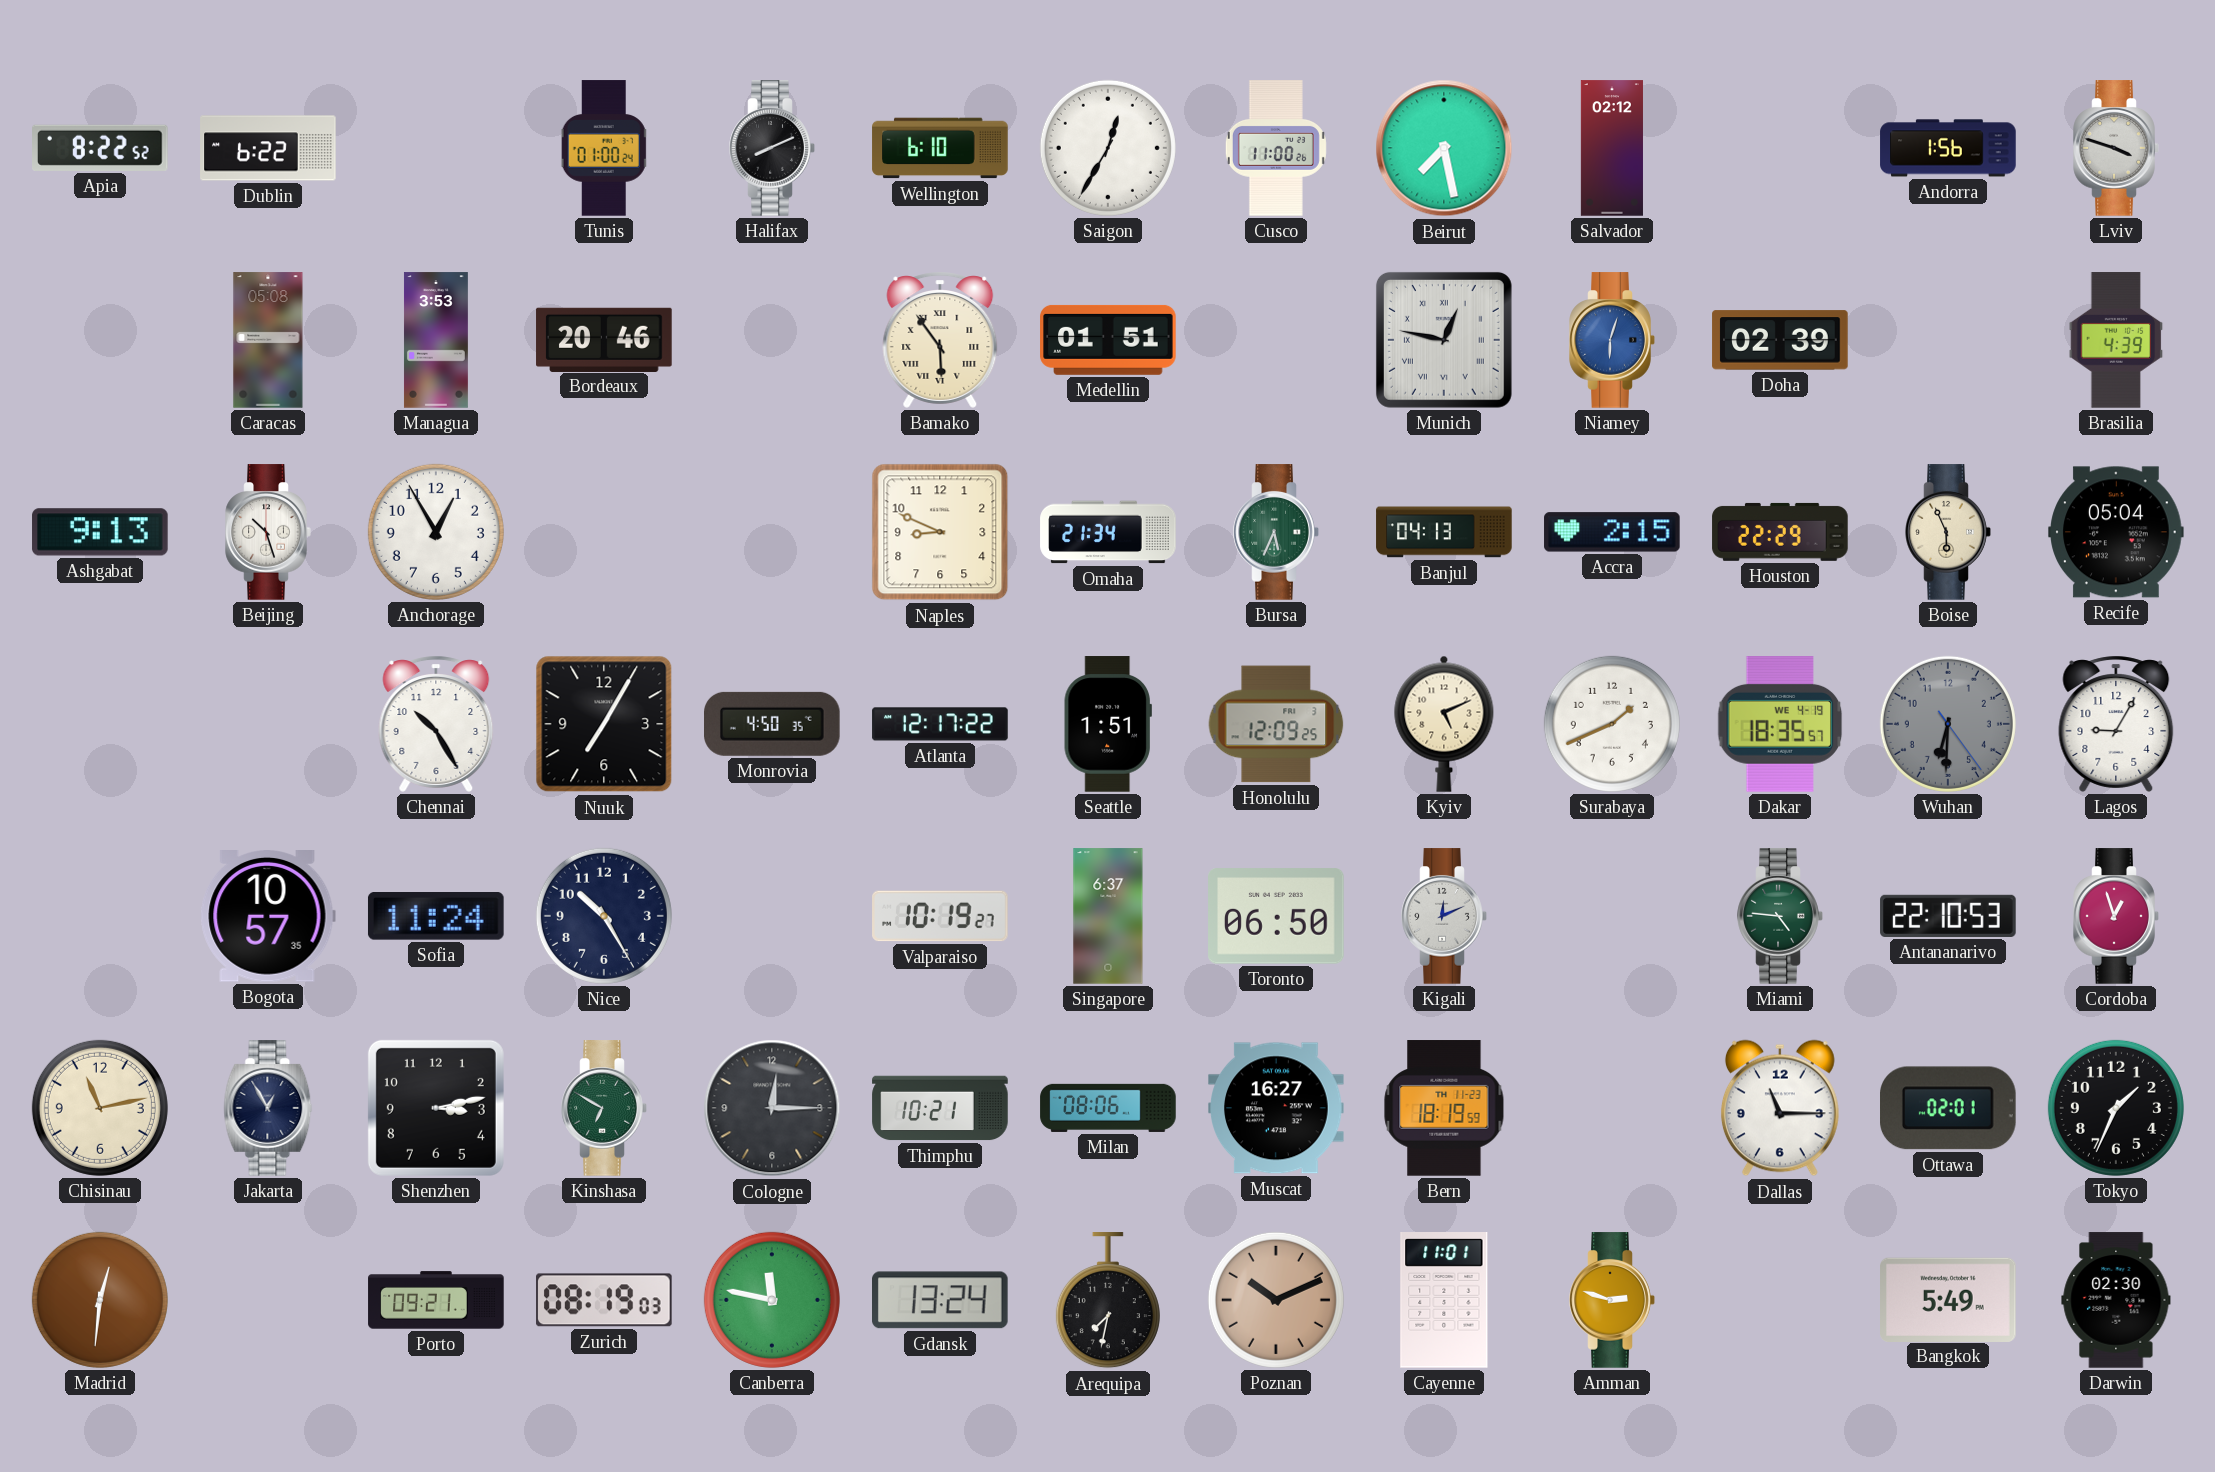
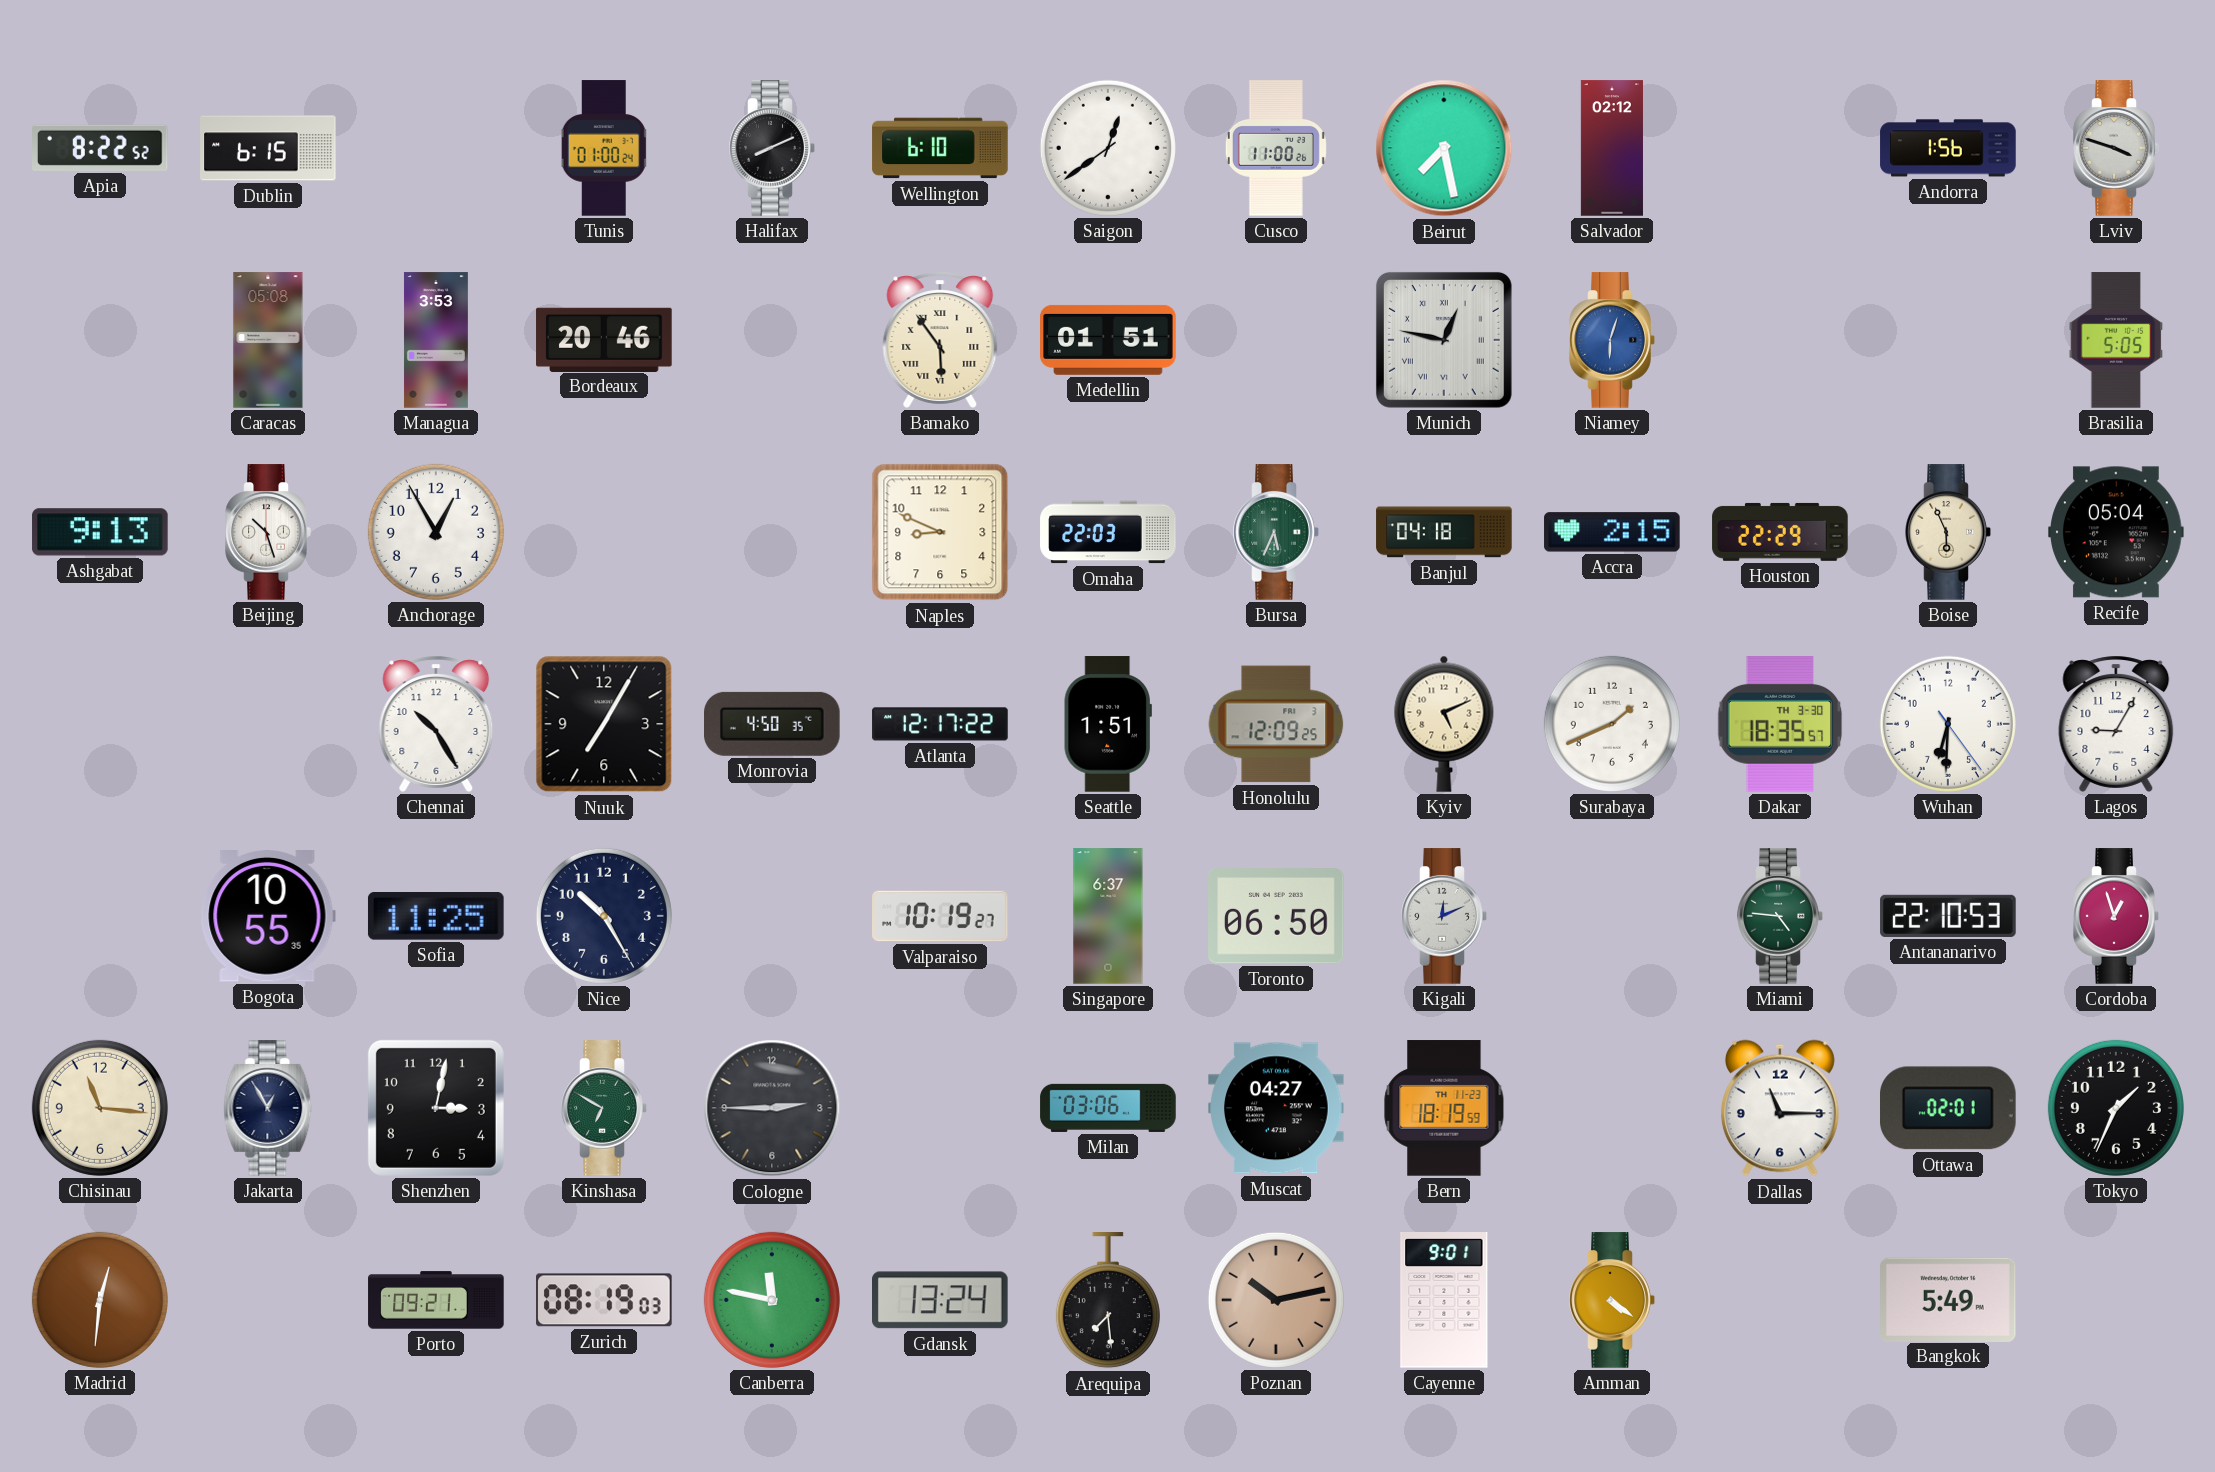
Dublin: 6:22 -> 6:15 (268, 148)
Saigon: 12:35 -> 12:39 (1108, 148)
Doha: 02:39 -> none (1780, 340)
Brasilia: 4:39 -> 5:05 (2116, 340)
Omaha: 21:34 -> 22:03 (1108, 532)
Banjul: 04:13 -> 04:18 (1444, 532)
Dakar date: WE 4-19 -> TH 3-30 (1780, 724)
Wuhan dial: grey -> white (1948, 724)
Bogota: 10:57 -> 10:55 (268, 917)
Sofia: 11:24 -> 11:25 (436, 917)
Chisinau: 11:13 -> 11:16 (100, 1108)
Shenzhen: 3:13 -> 3:02 (436, 1108)
Cologne: 12:15 -> 2:45 (772, 1108)
Thimphu: 10:21 -> none (940, 1108)
Milan: 08:06 -> 03:06 (1108, 1108)
Muscat: 16:27 -> 04:27 (1276, 1108)
Arequipa: 7:32 -> 7:29 (1108, 1301)
Poznan: 10:11 -> 10:13 (1276, 1300)
Cayenne: 11:01 -> 9:01 (1444, 1300)
Amman: 2:48 -> 4:21 (1612, 1300)
Darwin: 02:30 -> none (2116, 1300)
